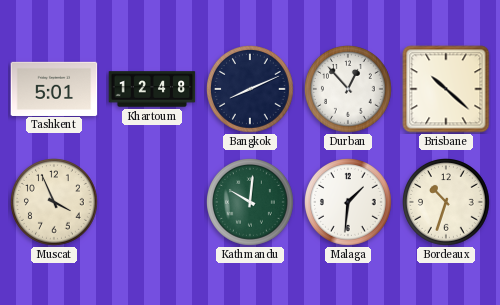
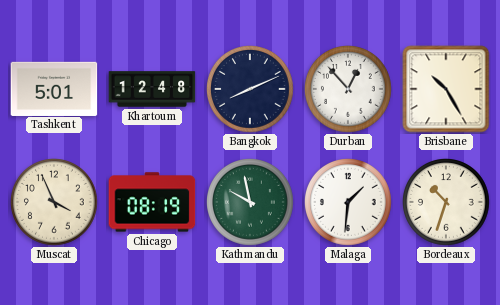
Brisbane: 10:22 -> 10:25 (446, 89)
Chicago: none -> 08:19 (152, 202)
Kathmandu: 10:01 -> 9:58 (251, 203)
